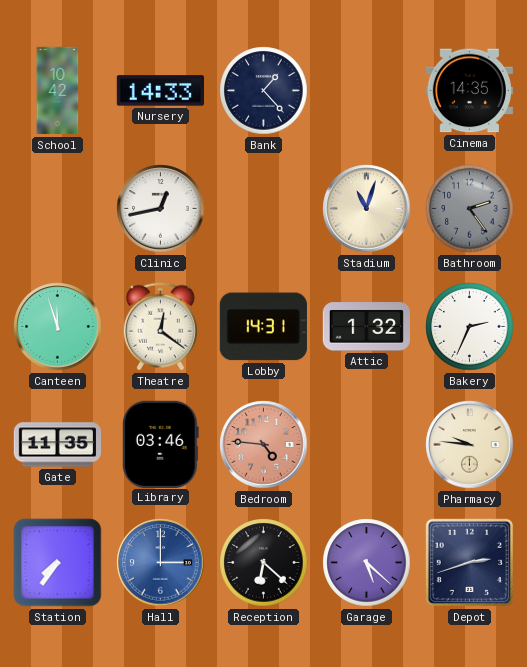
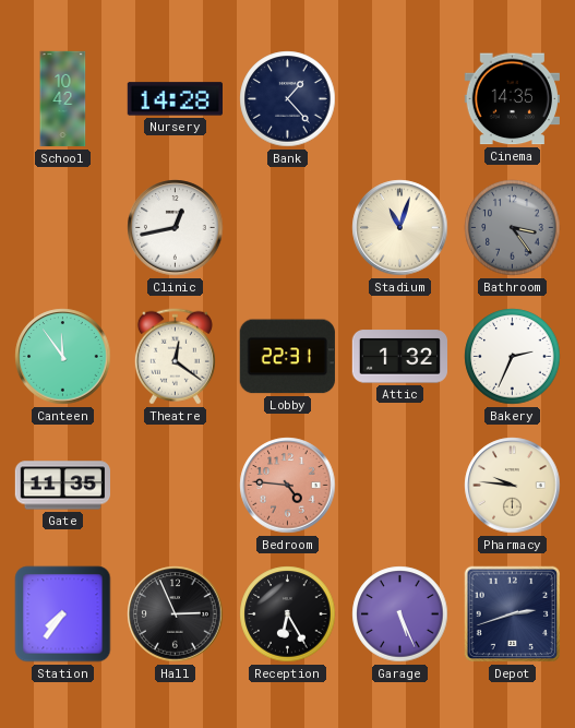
Nursery: 14:33 -> 14:28 (175, 99)
Bathroom: 2:24 -> 3:24 (513, 228)
Canteen: 11:57 -> 11:54 (63, 357)
Lobby: 14:31 -> 22:31 (287, 357)
Library: 03:46 -> none (161, 444)
Hall: 3:00 -> 2:56 (176, 614)
Hall dial: blue -> black (176, 614)
Reception: 6:22 -> 6:25 (288, 614)
Garage: 5:22 -> 5:26 (400, 614)
